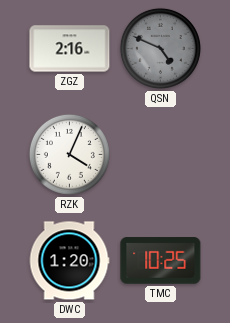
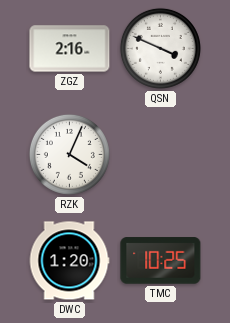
QSN: 4:49 -> 3:49 (160, 48)
QSN dial: grey -> white (160, 48)
